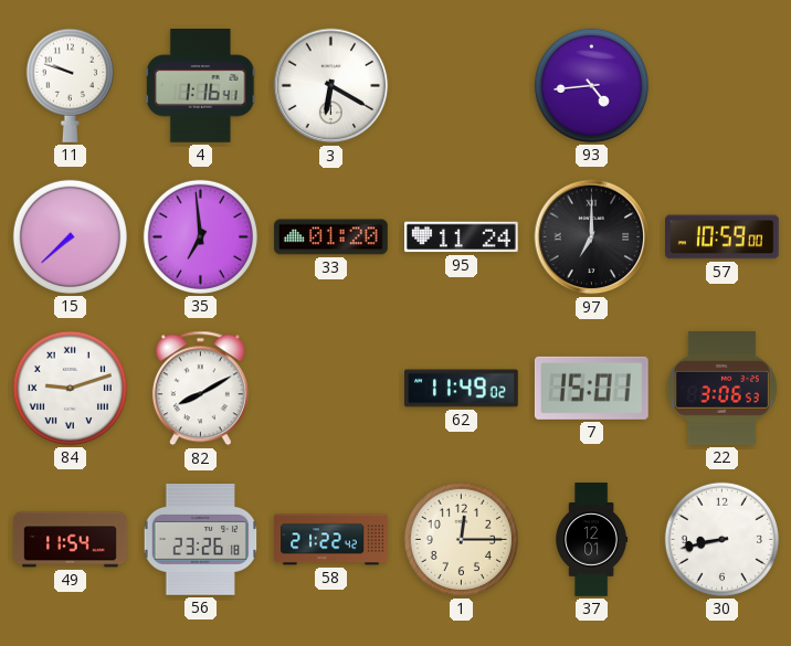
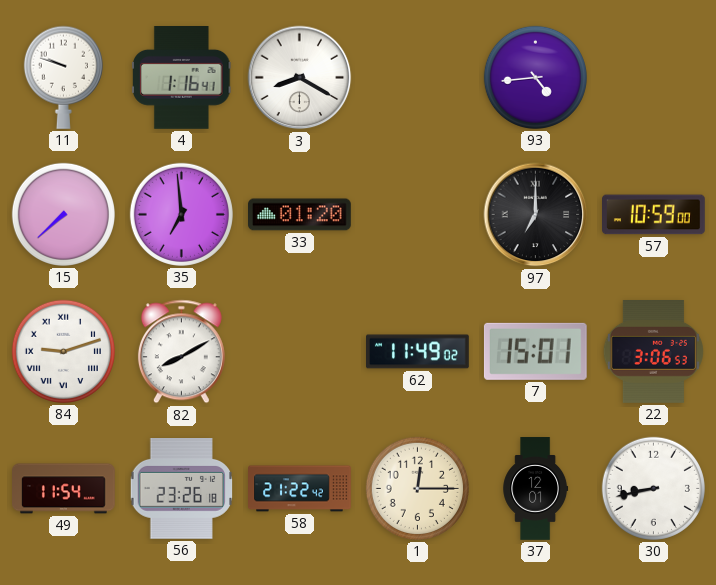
3: 6:20 -> 8:20 (300, 78)
95: 11:24 -> none (462, 237)
